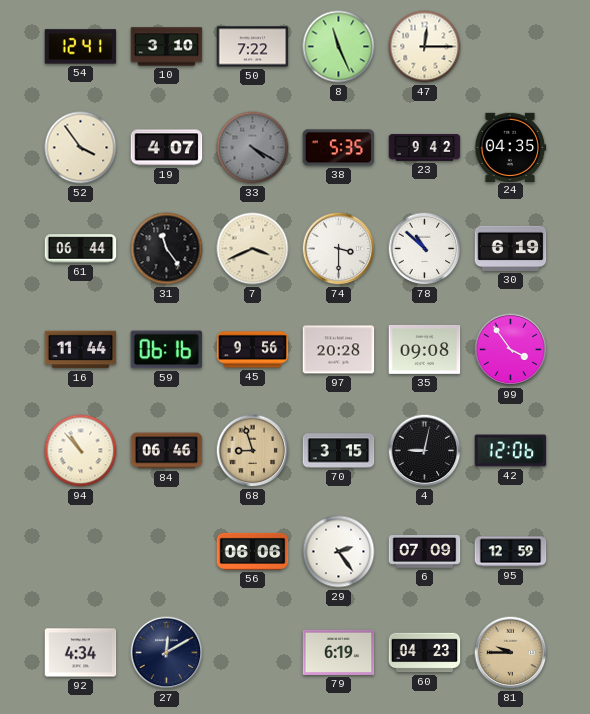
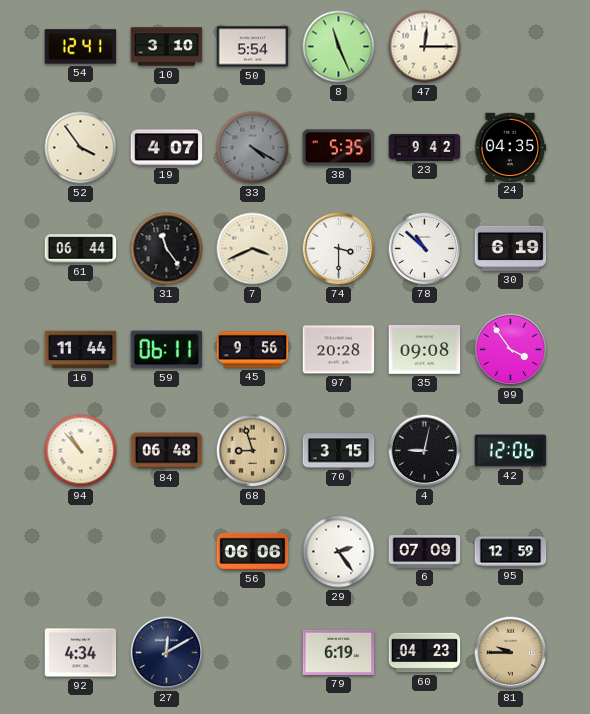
50: 7:22 -> 5:54 (253, 47)
59: 06:16 -> 06:11 (167, 350)
84: 06:46 -> 06:48 (167, 451)
